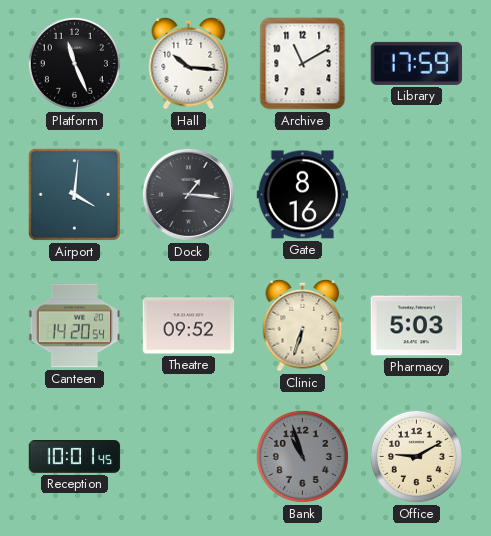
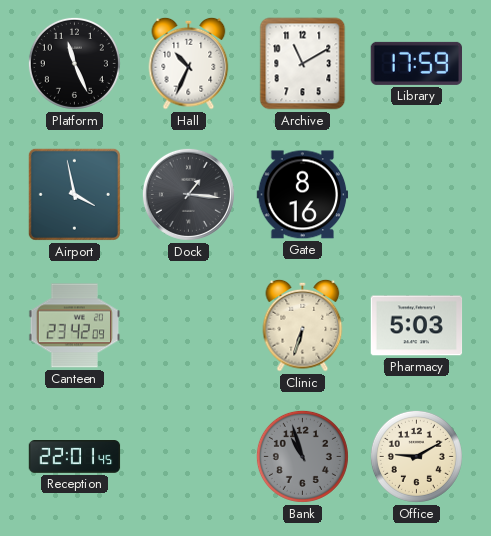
Hall: 10:16 -> 10:34 (189, 63)
Airport: 4:01 -> 3:58 (74, 194)
Canteen: 14:20 -> 23:42 (75, 326)
Theatre: 09:52 -> none (189, 326)
Reception: 10:01 -> 22:01 (75, 457)
